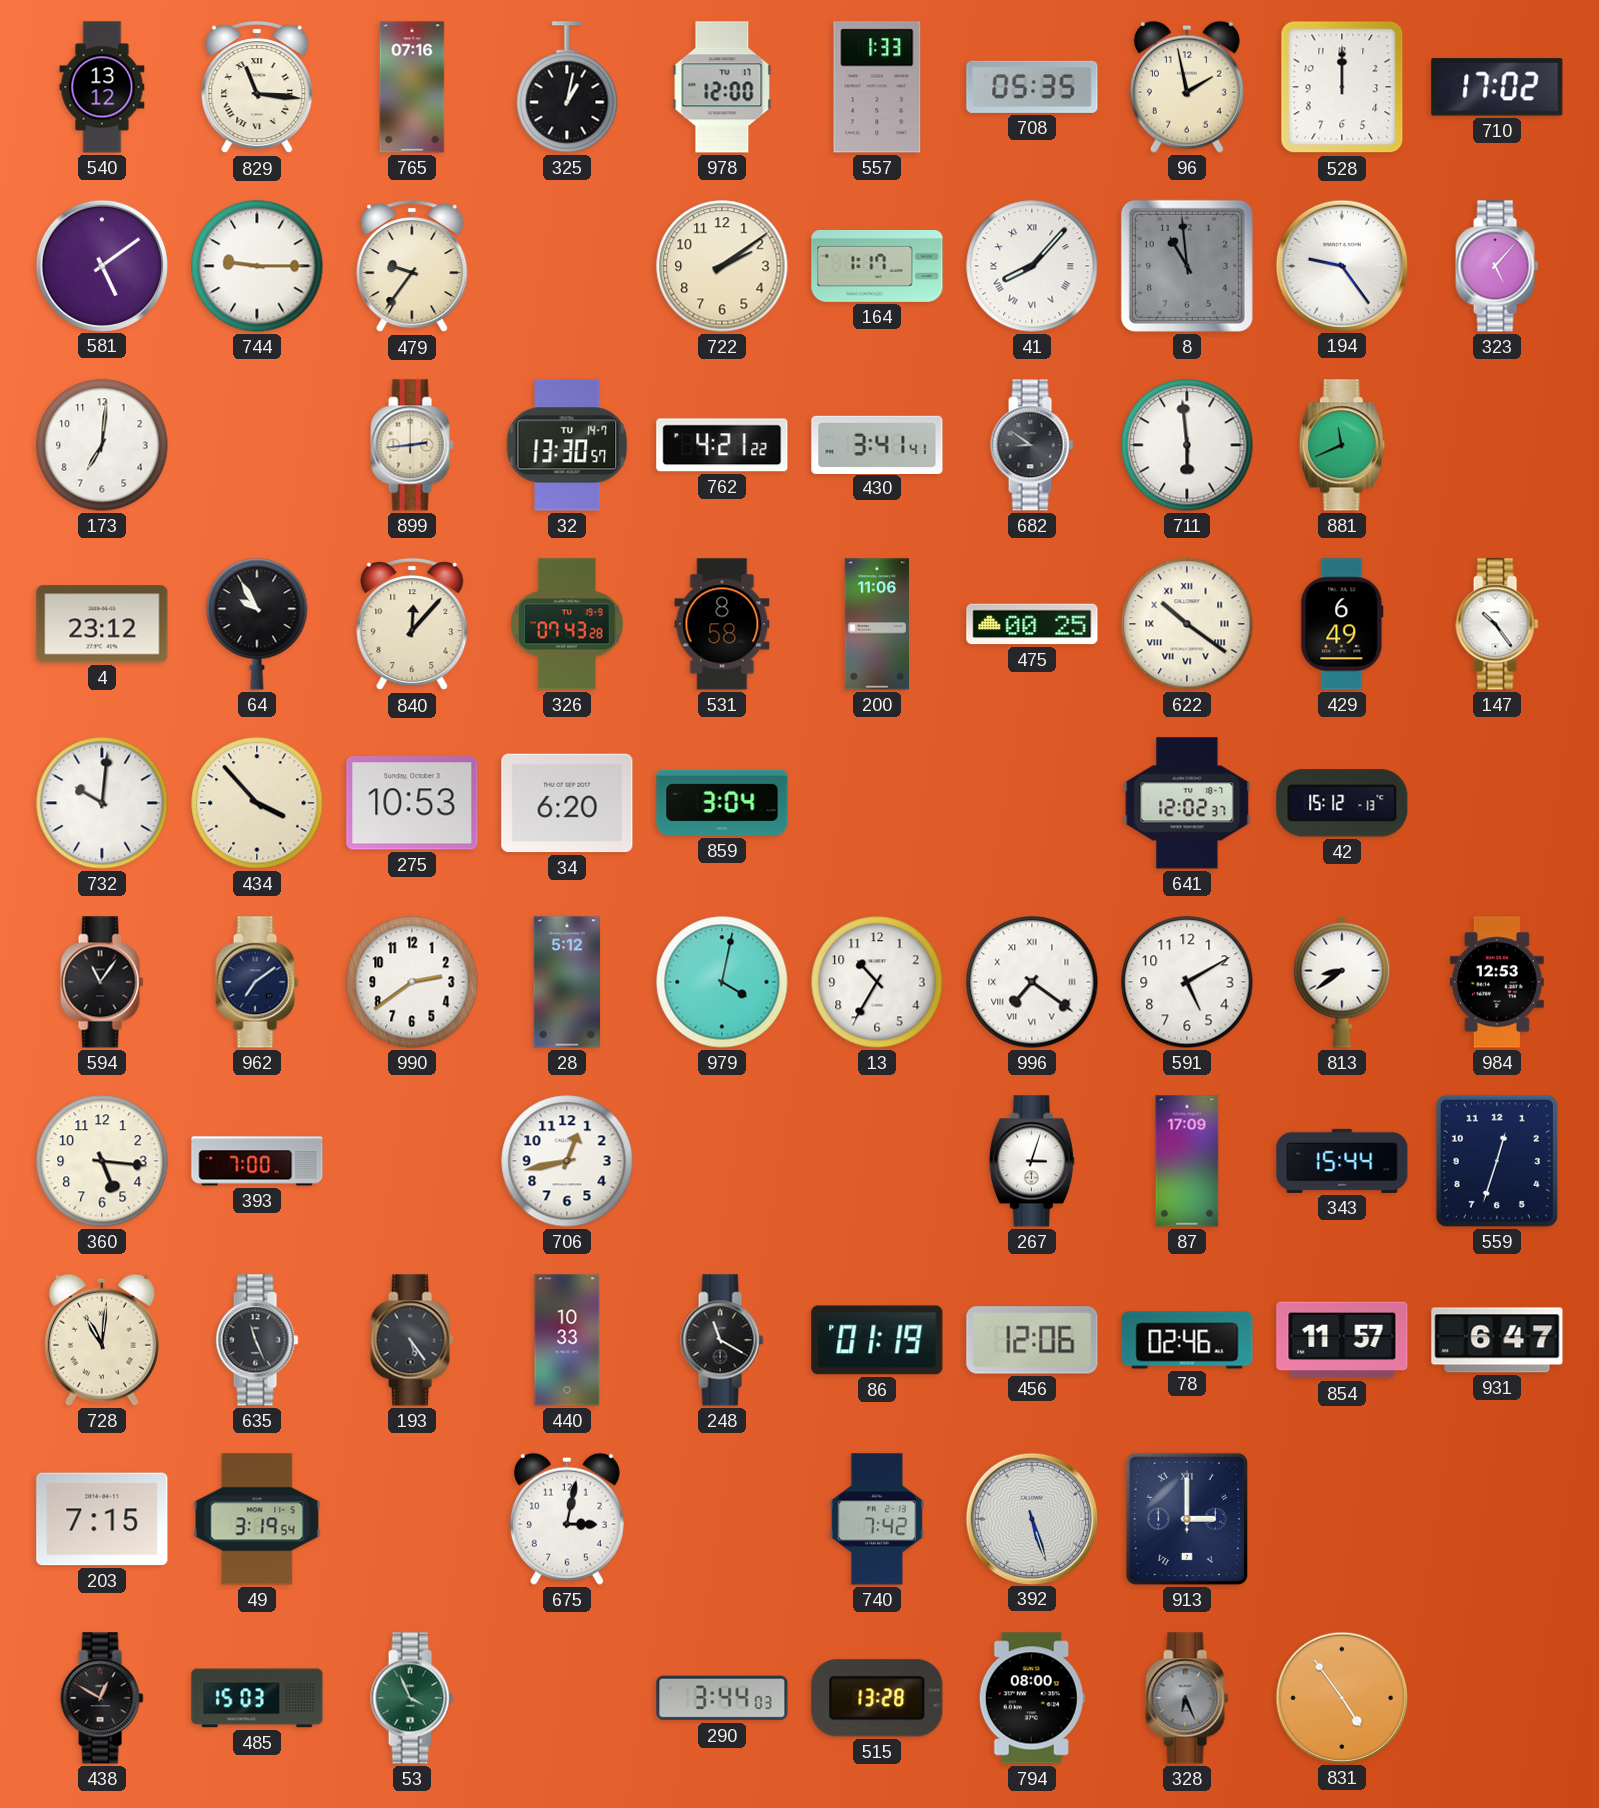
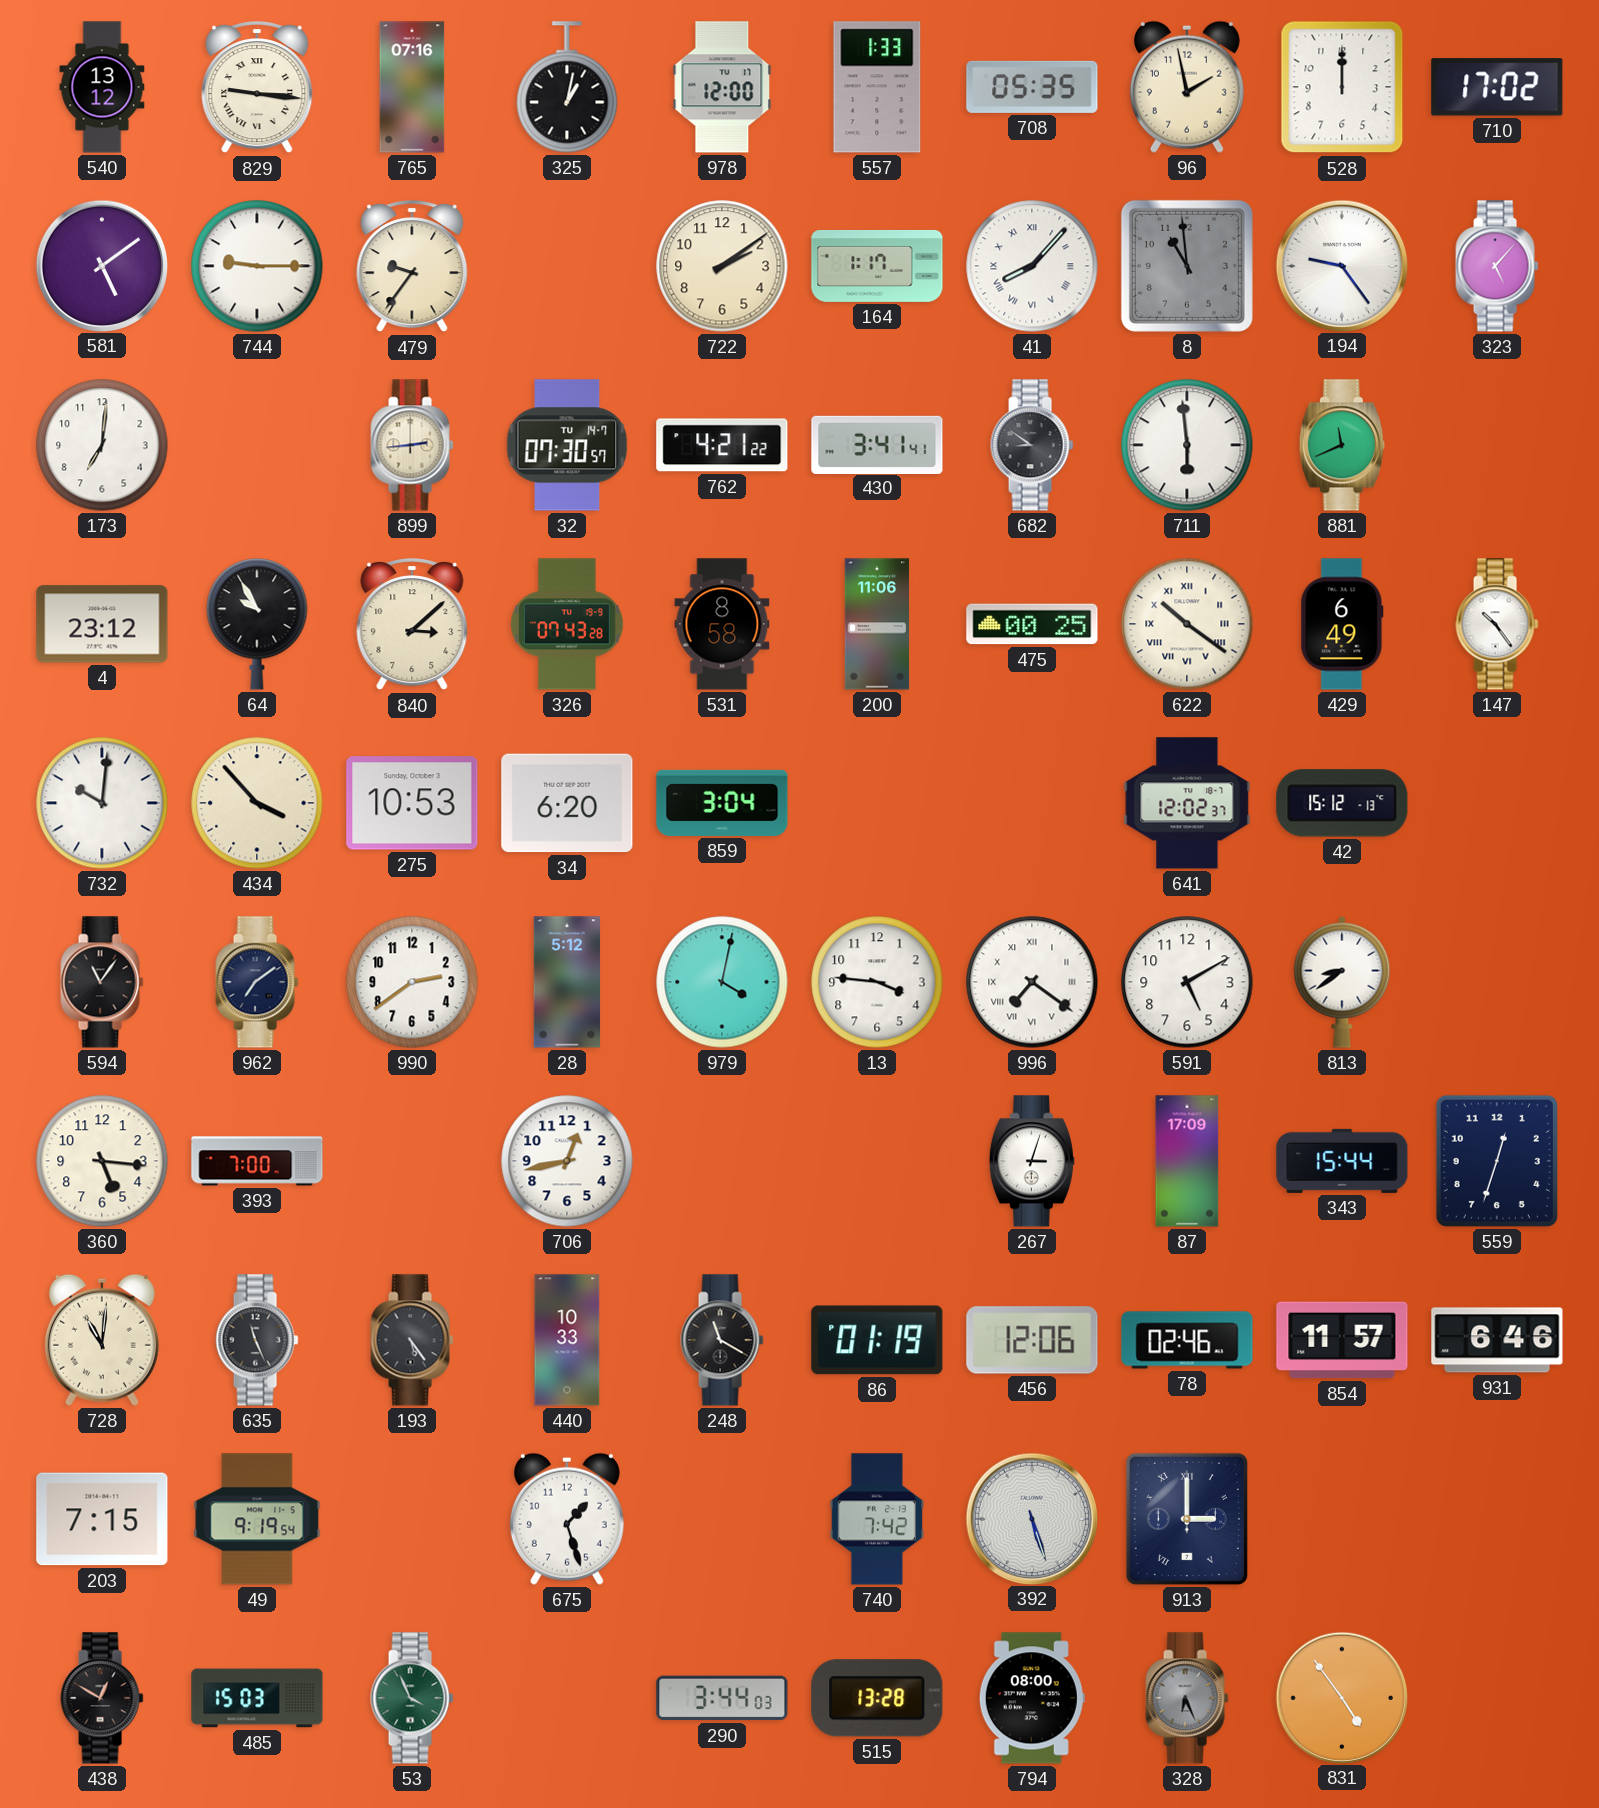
829: 11:16 -> 9:16 (257, 88)
32: 13:30 -> 07:30 (567, 445)
840: 12:07 -> 3:08 (412, 625)
13: 10:35 -> 3:46 (877, 982)
984: 12:53 -> none (1497, 982)
931: 6:47 -> 6:46 (1497, 1340)
49: 3:19 -> 9:19 (257, 1519)
675: 3:02 -> 1:27 (567, 1519)
